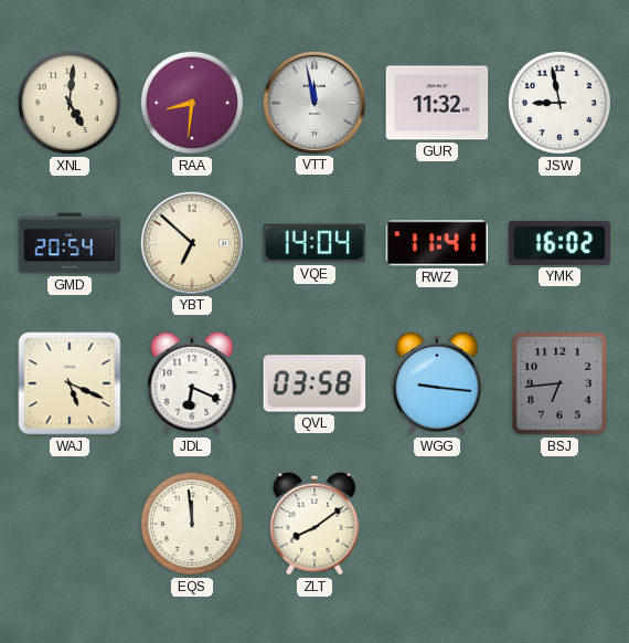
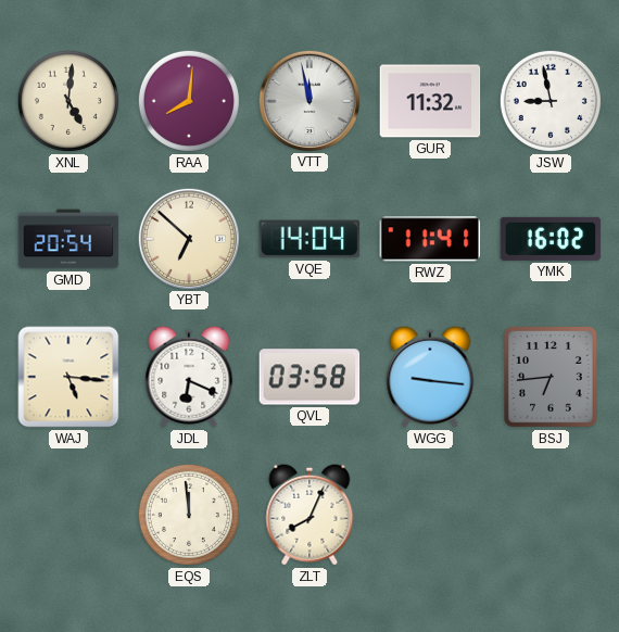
RAA: 8:31 -> 8:01 (189, 101)
WAJ: 5:19 -> 5:16 (68, 377)
ZLT: 8:09 -> 8:04 (309, 515)
